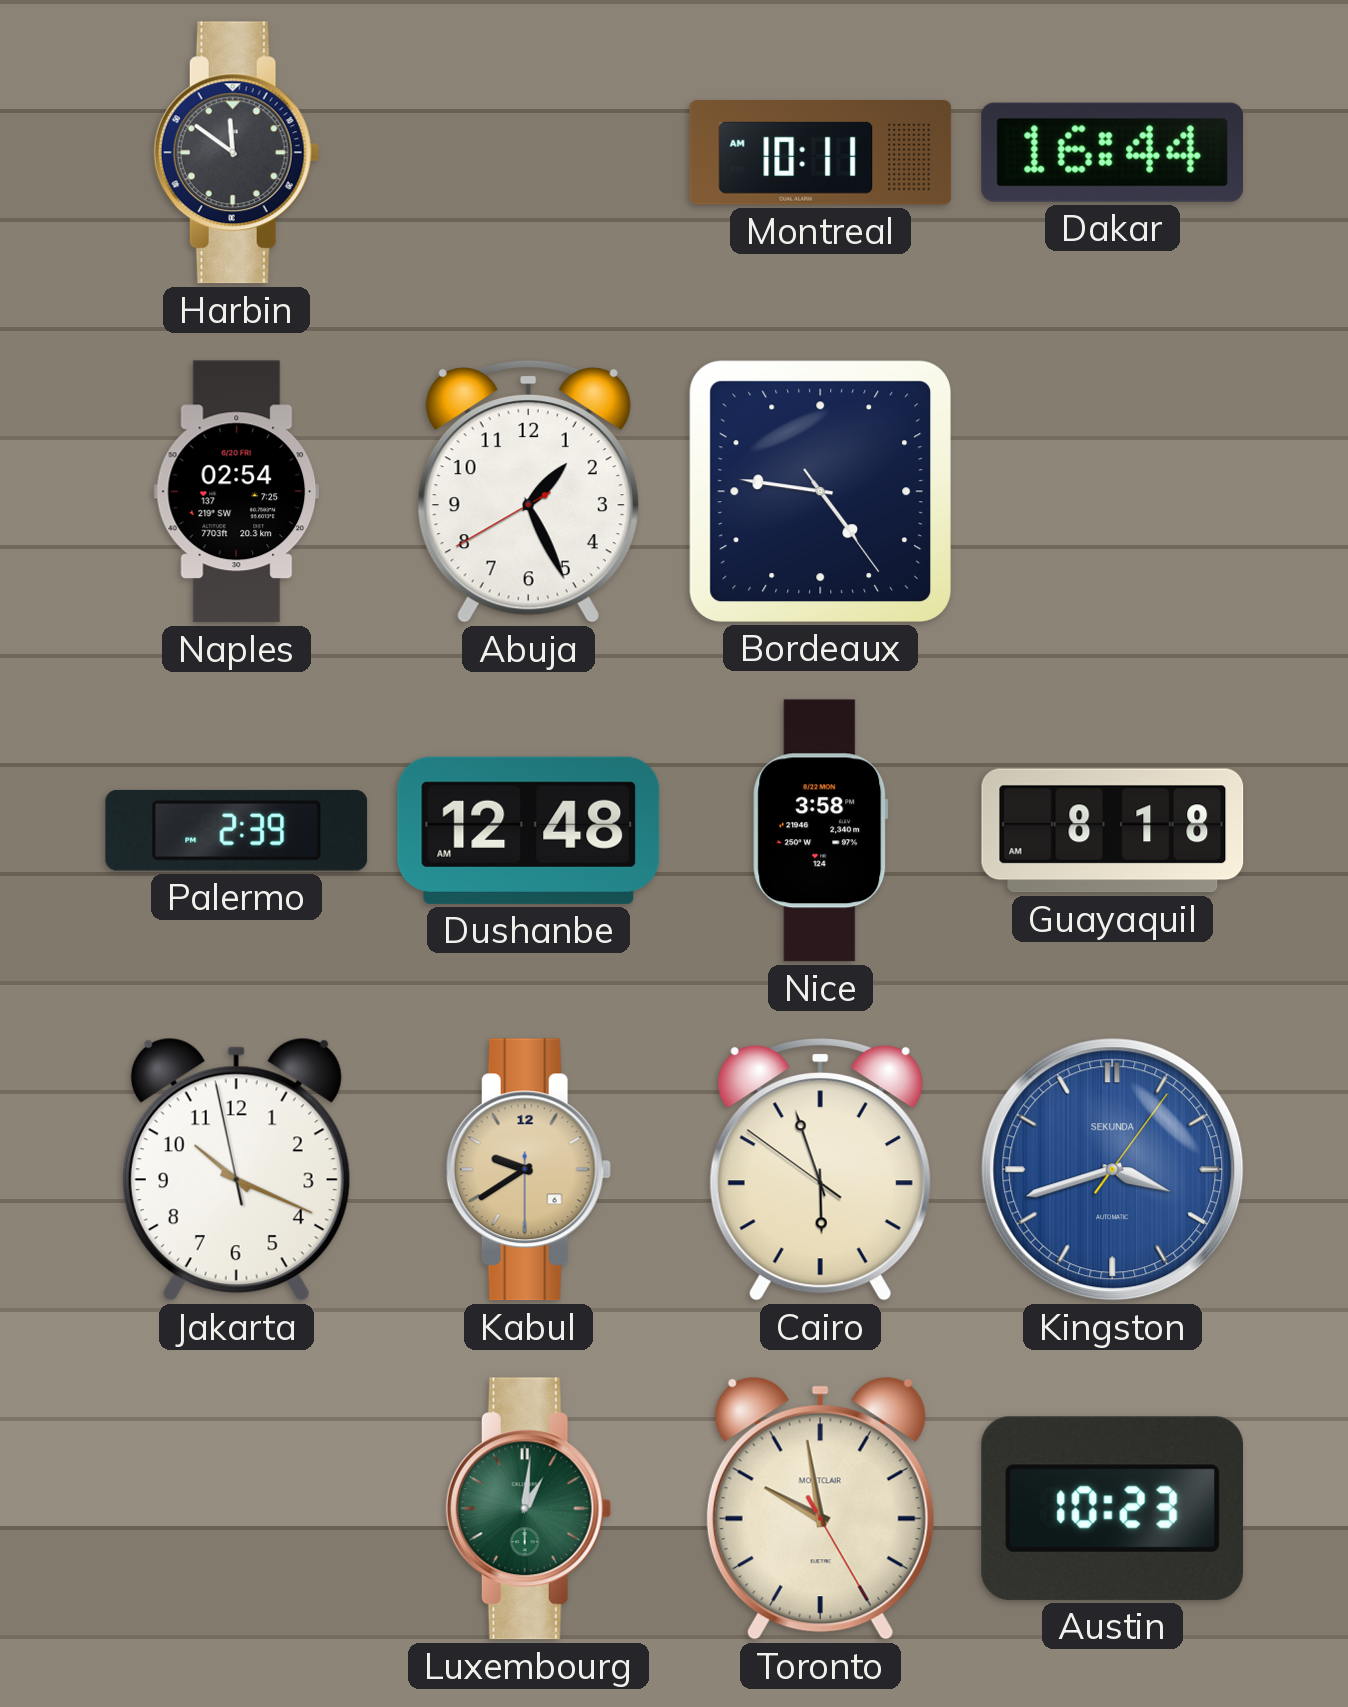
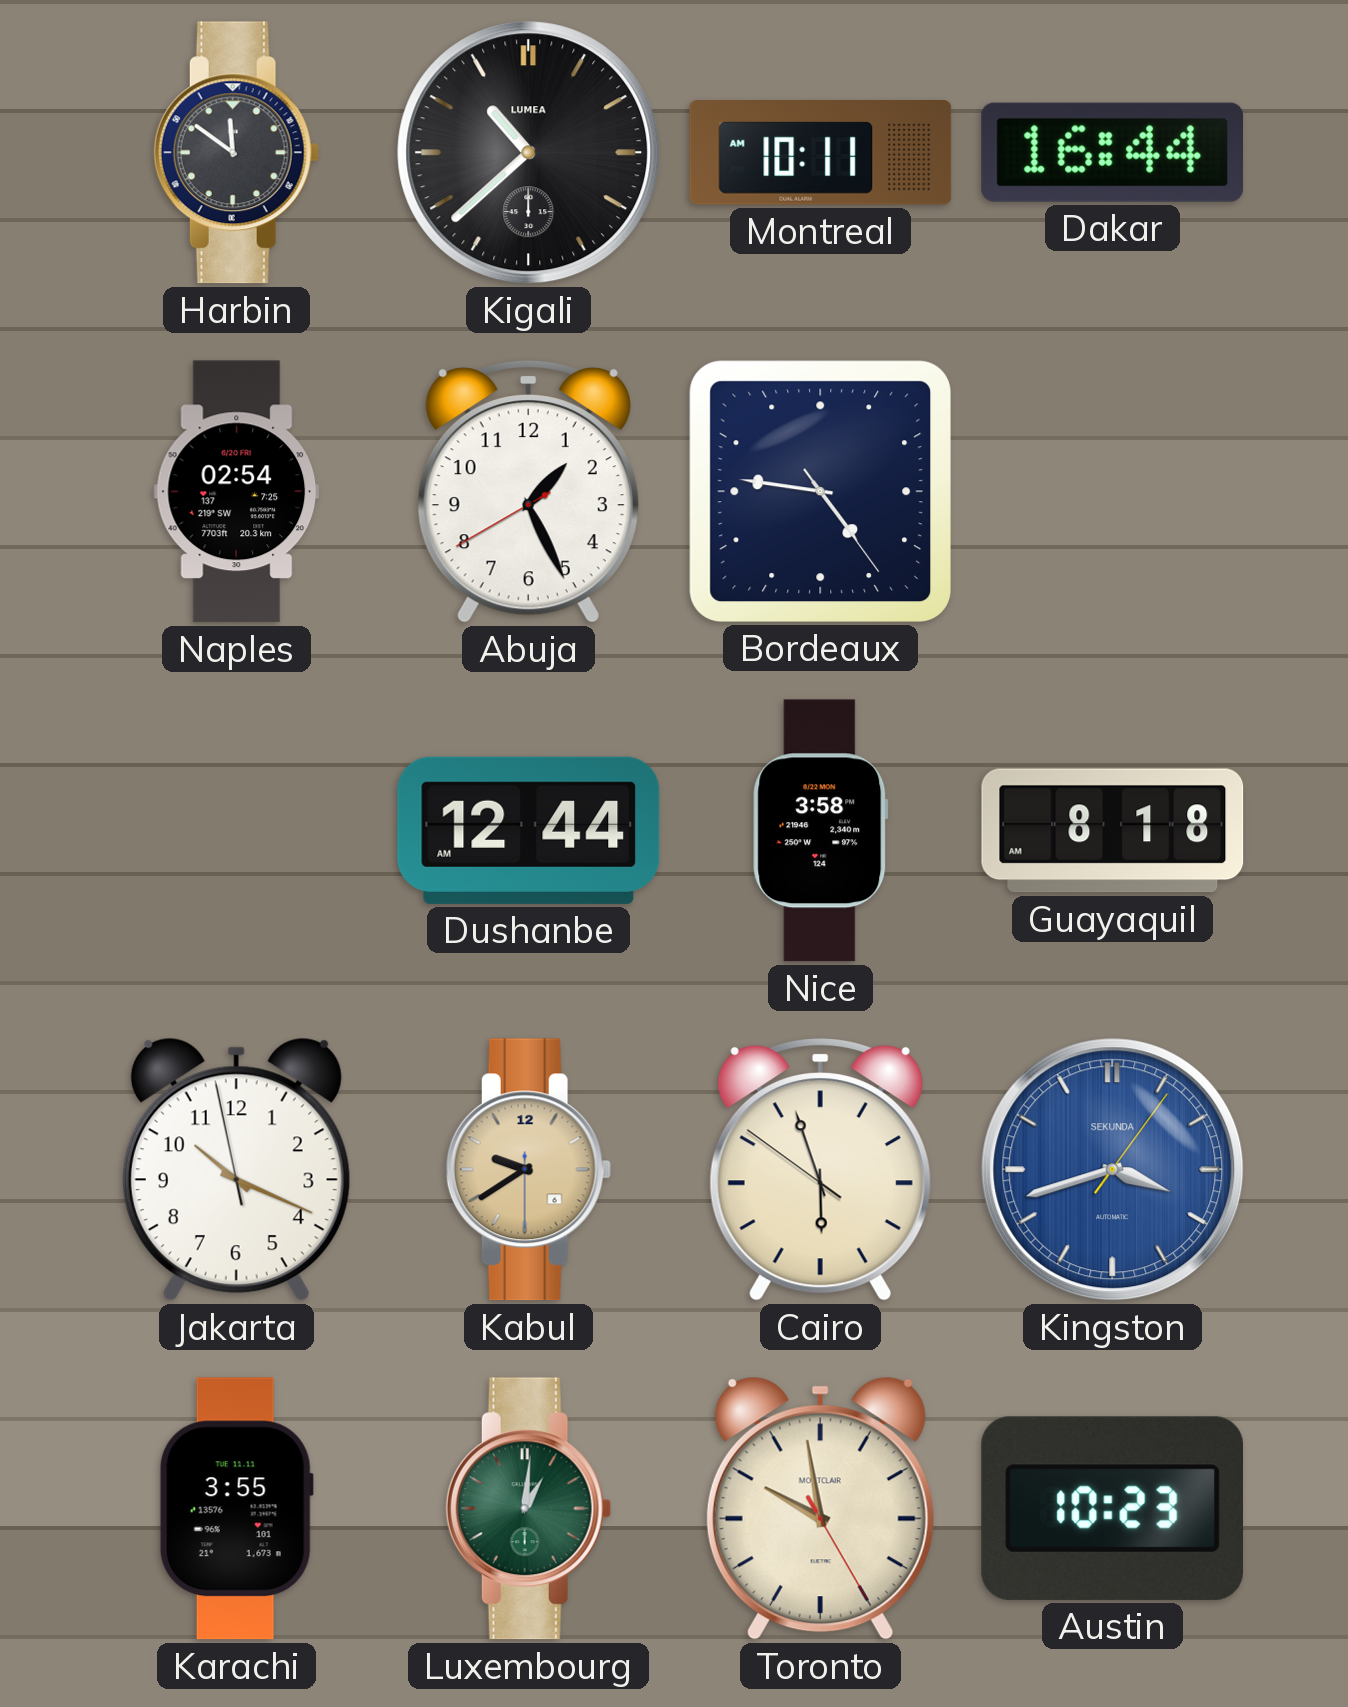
Kigali: none -> 10:38 (529, 153)
Palermo: 2:39 -> none (237, 830)
Dushanbe: 12:48 -> 12:44 (529, 830)
Karachi: none -> 3:55 (236, 1509)
